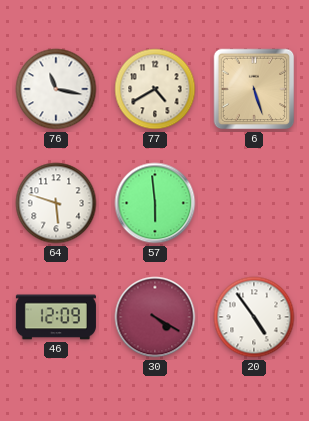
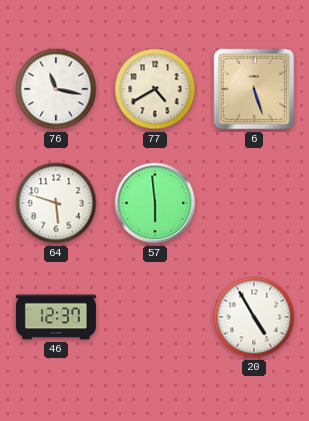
46: 12:09 -> 12:37 (56, 317)
30: 4:20 -> none (155, 317)
20: 4:54 -> 4:55 (254, 317)
